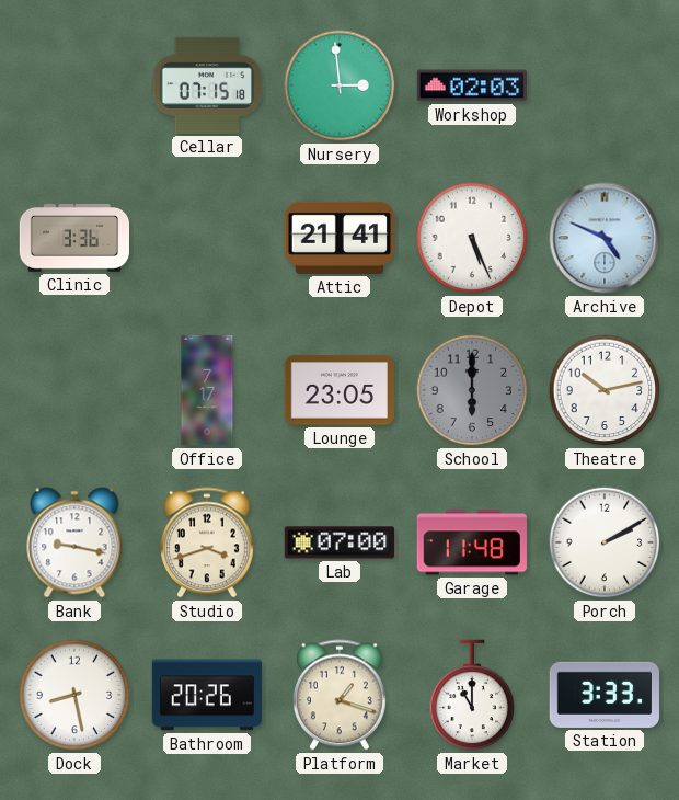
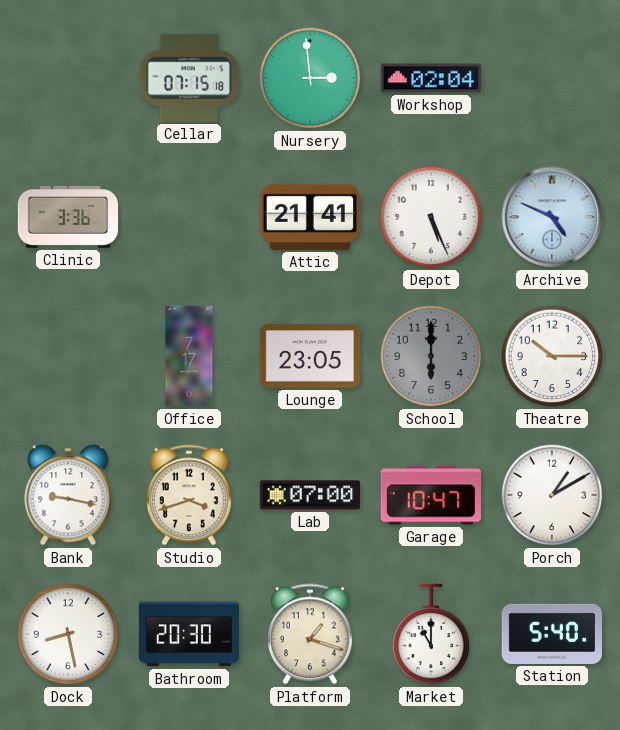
Workshop: 02:03 -> 02:04 (430, 78)
Theatre: 10:13 -> 10:15 (552, 356)
Garage: 11:48 -> 10:47 (431, 495)
Porch: 2:10 -> 1:10 (552, 495)
Bathroom: 20:26 -> 20:30 (189, 634)
Station: 3:33 -> 5:40 (551, 634)
